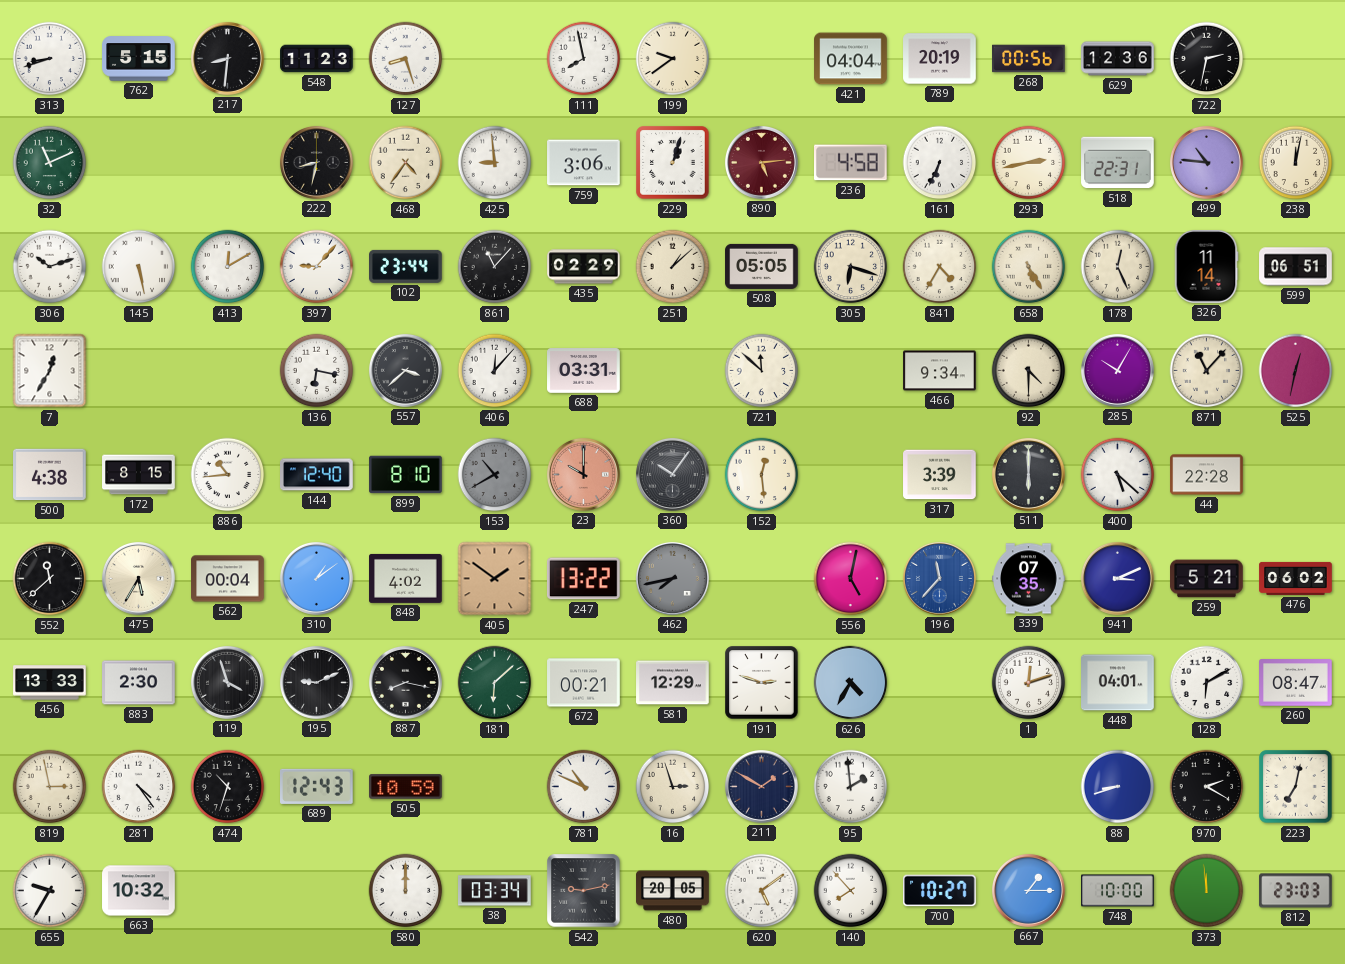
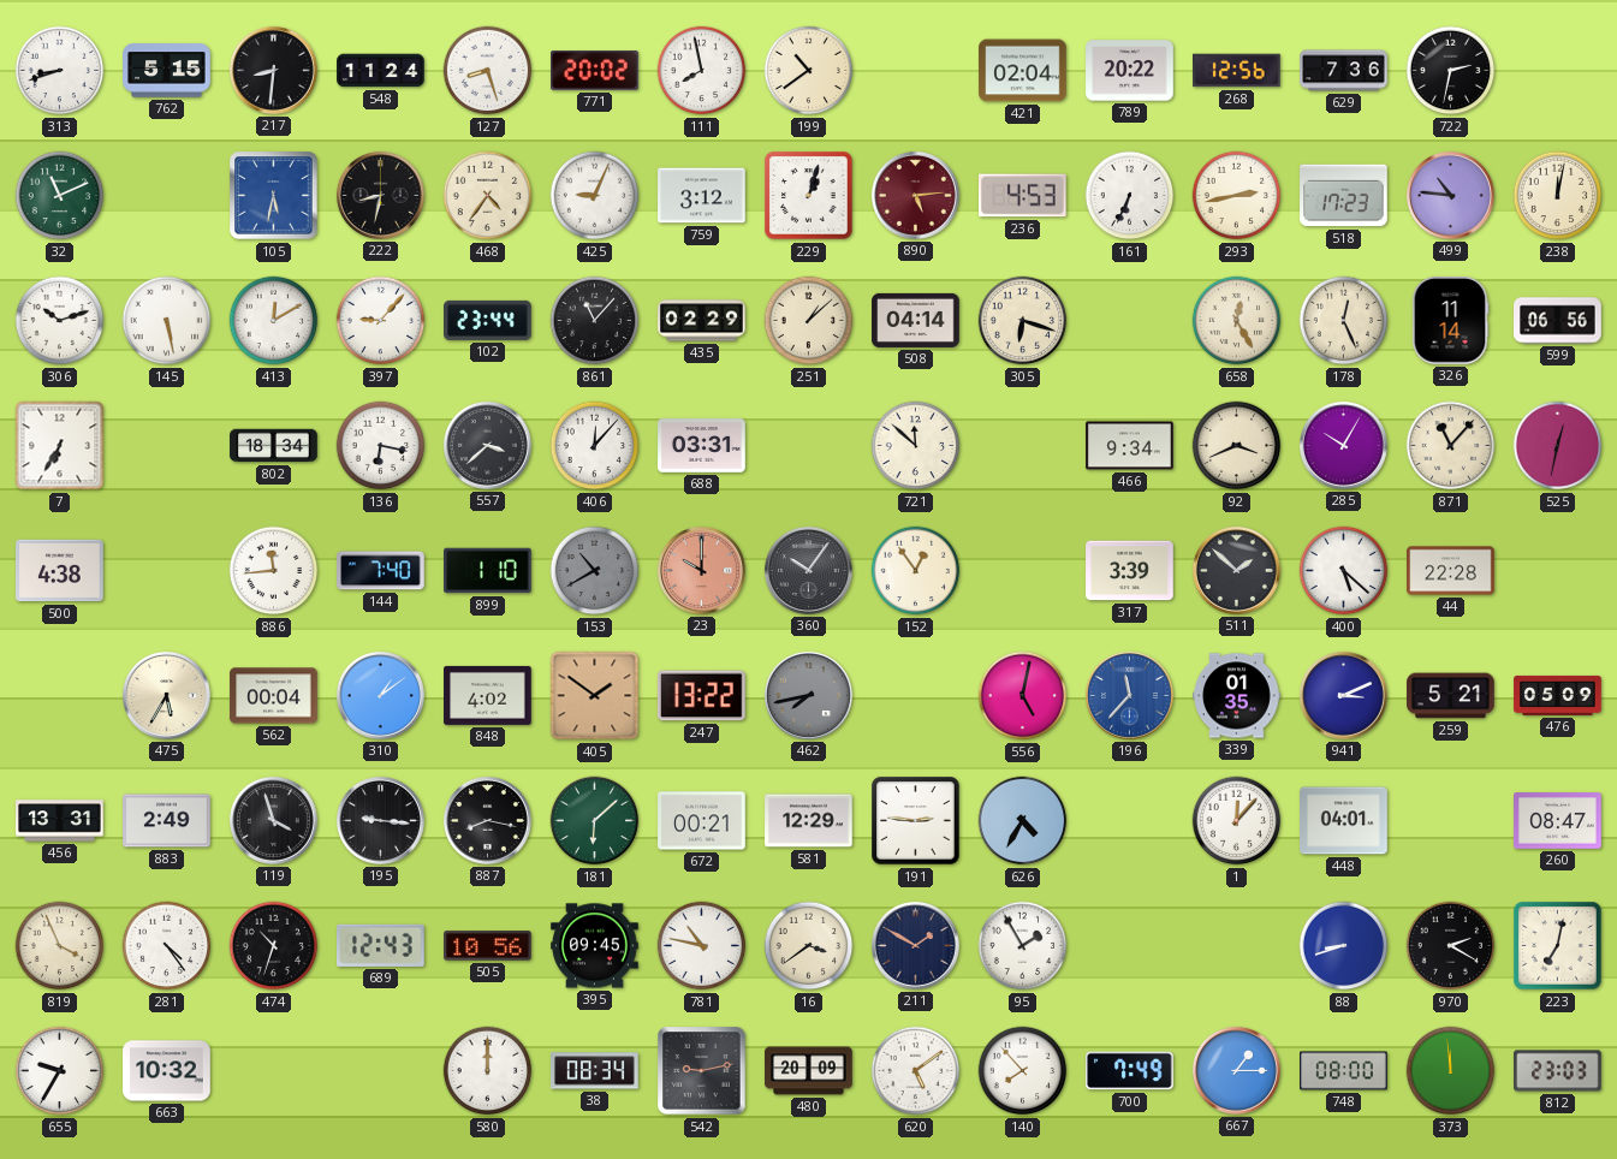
548: 11:23 -> 11:24 (381, 71)
771: none -> 20:02 (595, 71)
199: 9:39 -> 10:39 (809, 71)
421: 04:04 -> 02:04 (1023, 71)
789: 20:19 -> 20:22 (1130, 71)
268: 00:56 -> 12:56 (1237, 71)
629: 12:36 -> 7:36 (1344, 71)
105: none -> 5:32 (274, 196)
425: 8:59 -> 9:04 (595, 196)
759: 3:06 -> 3:12 (702, 196)
236: 4:58 -> 4:53 (1023, 196)
518: 22:31 -> 17:23 (1344, 196)
508: 05:05 -> 04:14 (916, 320)
841: 4:35 -> none (940, 267)
658: 5:25 -> 12:25 (1237, 321)
599: 06:51 -> 06:56 (1558, 321)
7: 12:35 -> 6:35 (60, 446)
802: none -> 18:34 (274, 446)
92: 4:30 -> 3:41 (1237, 446)
172: 8:15 -> none (139, 475)
886: 10:44 -> 11:44 (274, 571)
144: 12:40 -> 7:40 (381, 571)
899: 8:10 -> 1:10 (488, 571)
152: 12:29 -> 12:54 (916, 571)
511: 6:00 -> 1:52 (1236, 570)
552: 11:38 -> none (50, 579)
339: 07:35 -> 01:35 (1237, 696)
476: 06:02 -> 05:09 (1558, 695)
456: 13:33 -> 13:31 (60, 821)
883: 2:30 -> 2:49 (167, 821)
195: 9:11 -> 9:16 (380, 820)
191: 2:48 -> 2:46 (916, 821)
1: 12:12 -> 12:07 (1237, 821)
128: 6:10 -> none (1207, 683)
819: 2:58 -> 3:56 (60, 946)
505: 10:59 -> 10:56 (488, 946)
395: none -> 09:45 (595, 946)
781: 10:49 -> 10:47 (702, 946)
16: 2:57 -> 3:39 (809, 946)
95: 1:59 -> 1:55 (1023, 946)
38: 03:34 -> 08:34 (595, 1071)
480: 20:05 -> 20:09 (809, 1071)
700: 10:27 -> 7:49 (1130, 1071)
748: 10:00 -> 08:00 (1344, 1071)
